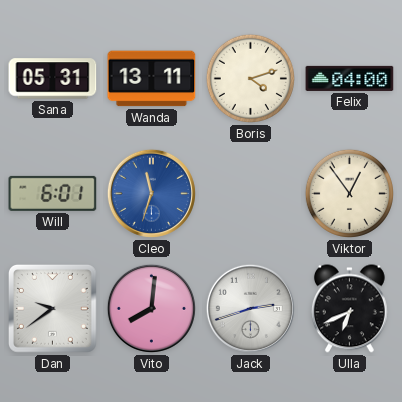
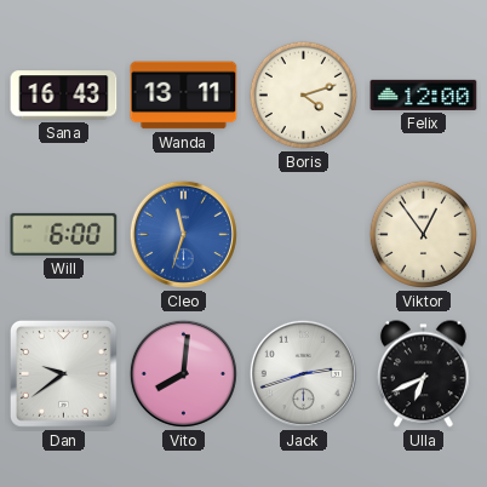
Sana: 05:31 -> 16:43 (64, 96)
Felix: 04:00 -> 12:00 (424, 94)
Will: 6:01 -> 6:00 (64, 234)
